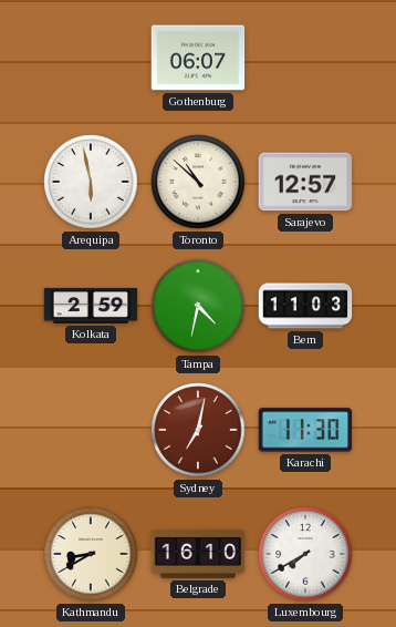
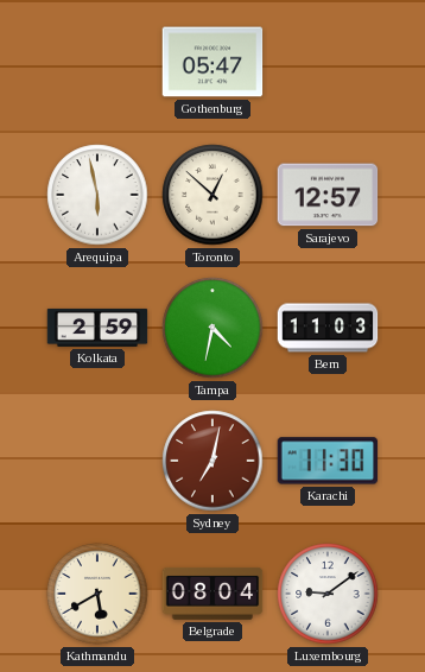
Gothenburg: 06:07 -> 05:47 (213, 62)
Toronto: 10:52 -> 12:52 (213, 195)
Kathmandu: 8:40 -> 5:40 (97, 594)
Belgrade: 16:10 -> 08:04 (213, 594)
Luxembourg: 7:40 -> 9:09 (328, 594)
